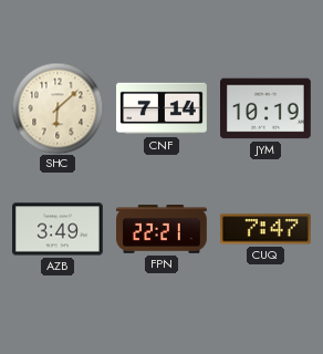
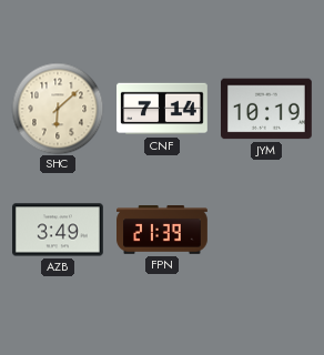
FPN: 22:21 -> 21:39 (163, 230)
CUQ: 7:47 -> none (265, 229)
